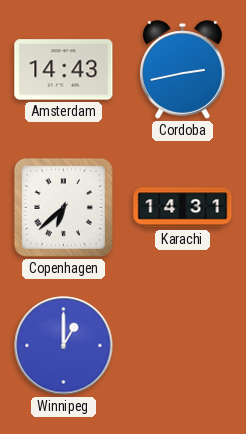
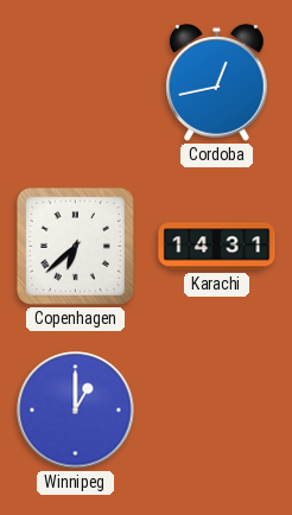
Amsterdam: 14:43 -> none (64, 70)
Cordoba: 2:43 -> 12:43 (217, 83)
